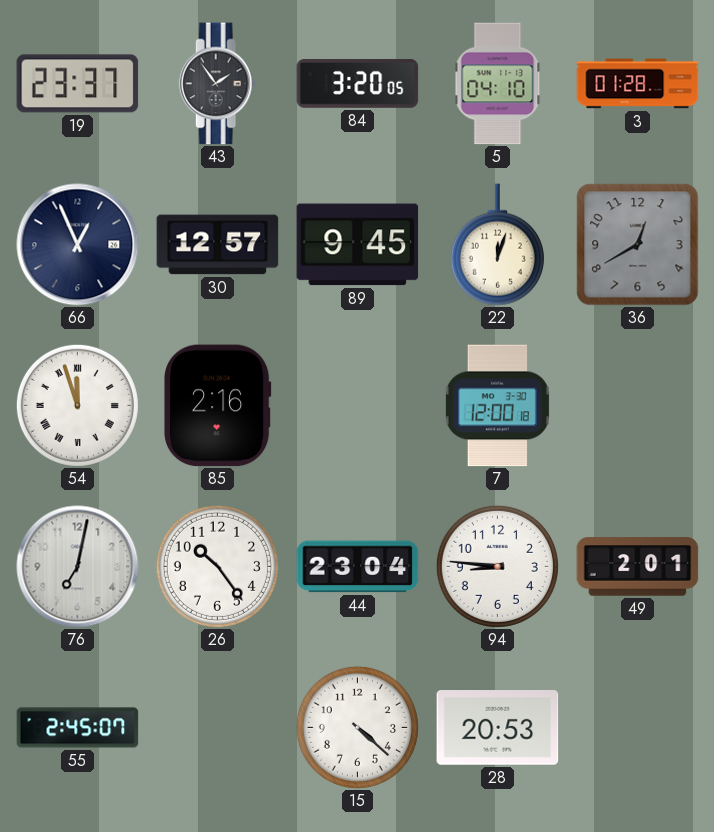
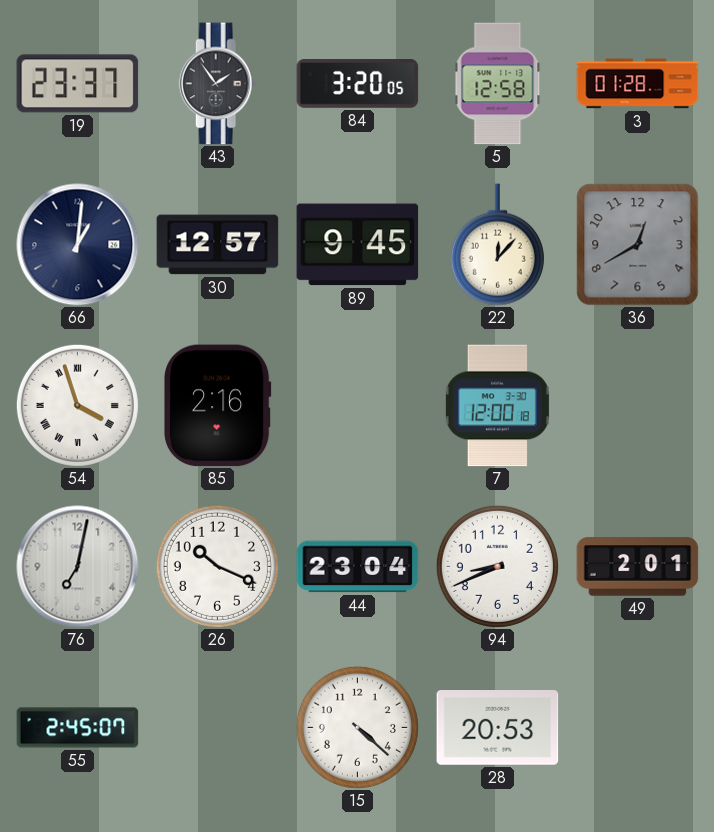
5: 04:10 -> 12:58 (498, 84)
66: 12:56 -> 1:01 (78, 245)
22: 12:03 -> 12:07 (497, 245)
54: 11:57 -> 3:57 (77, 405)
26: 10:24 -> 10:19 (217, 566)
94: 8:46 -> 8:41 (497, 566)
